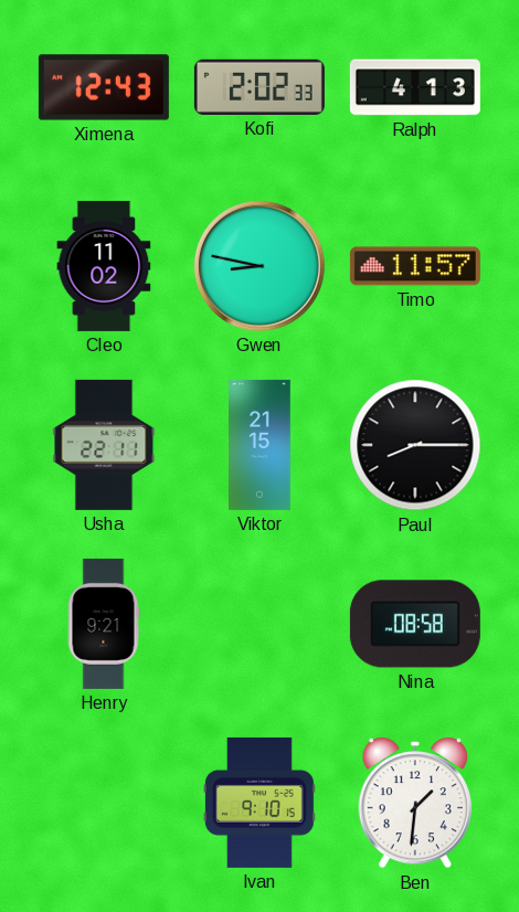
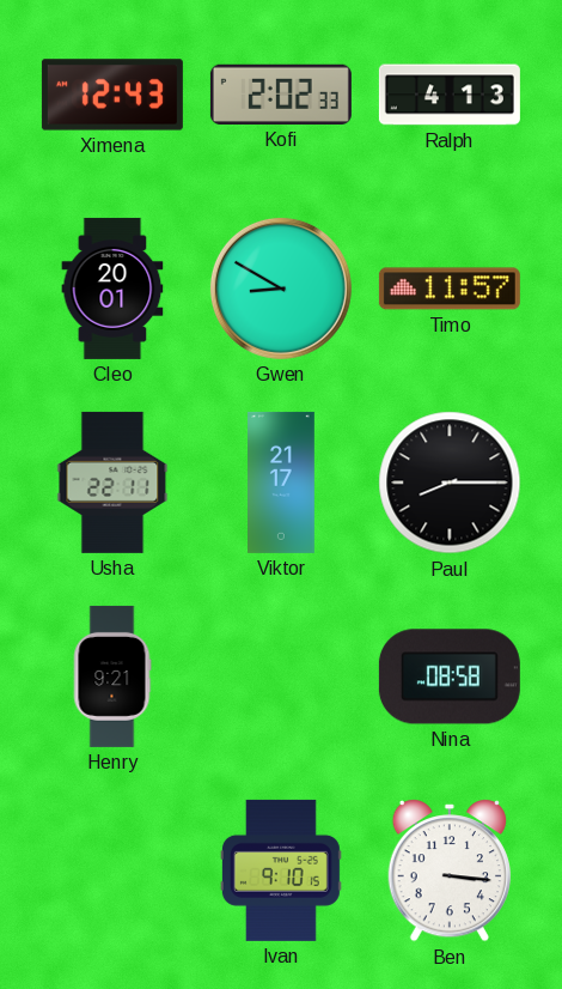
Cleo: 11:02 -> 20:01 (112, 289)
Gwen: 8:47 -> 8:50 (281, 289)
Viktor: 21:15 -> 21:17 (282, 483)
Ben: 1:31 -> 3:16 (448, 872)
